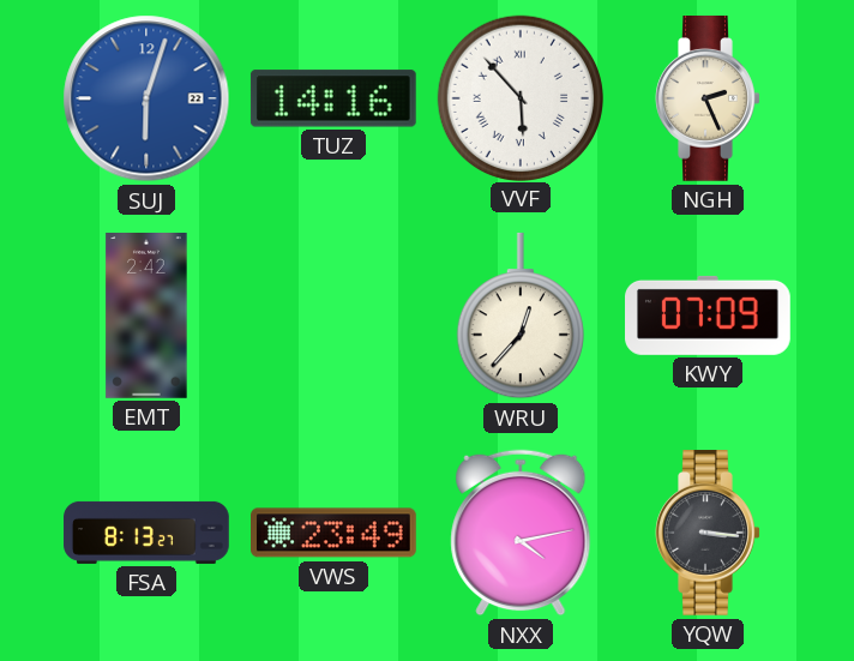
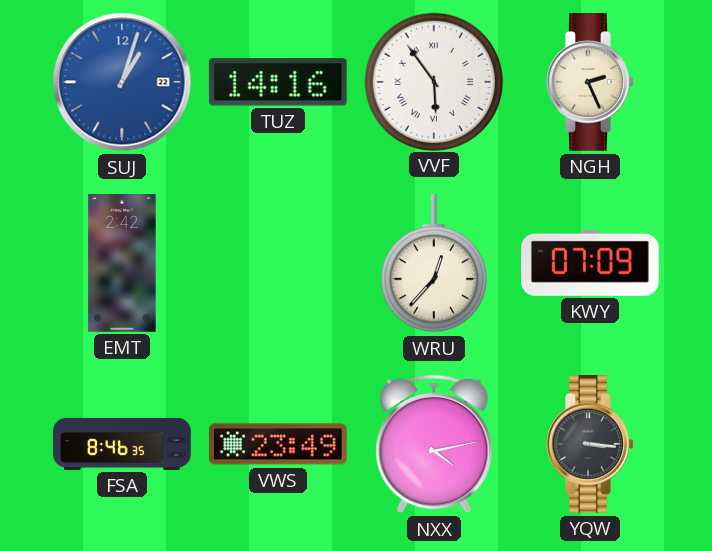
SUJ: 6:03 -> 1:03 (122, 82)
VVF: 5:53 -> 5:54 (433, 81)
FSA: 8:13 -> 8:46 (122, 444)
